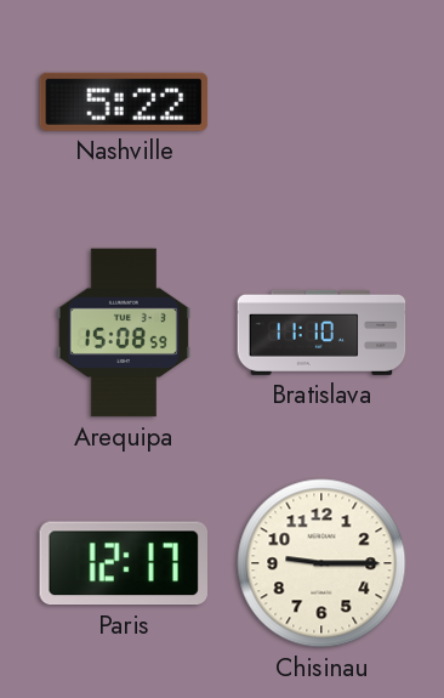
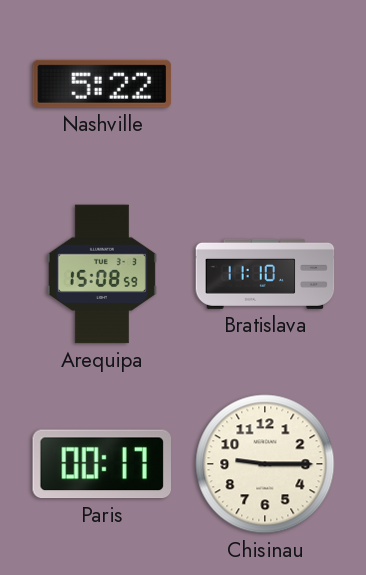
Paris: 12:17 -> 00:17 (101, 464)
